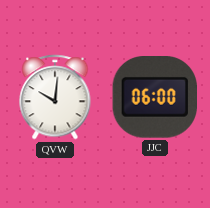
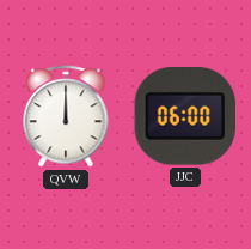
QVW: 10:01 -> 12:00 (66, 116)
